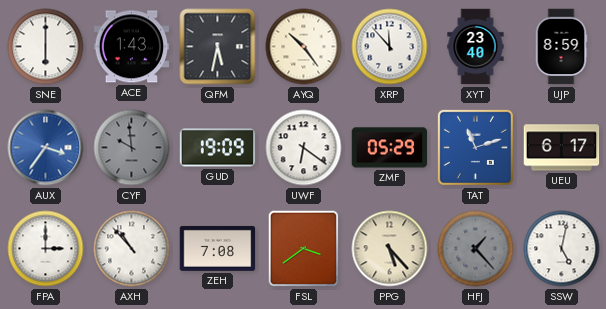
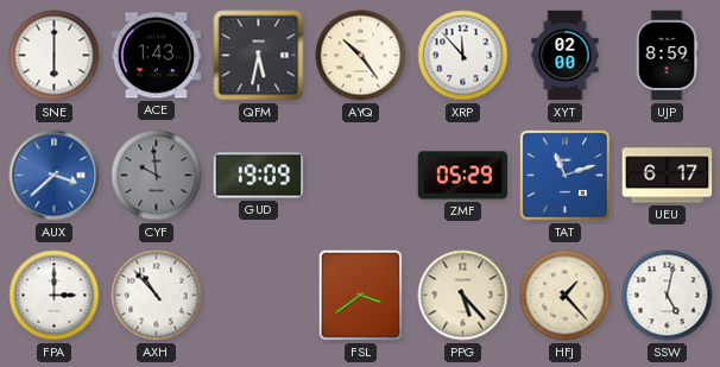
XYT: 23:40 -> 02:00 (566, 56)
AUX: 3:36 -> 3:38 (55, 176)
UWF: 6:21 -> none (304, 148)
ZEH: 7:08 -> none (218, 248)
HFJ dial: grey -> cream (566, 296)
